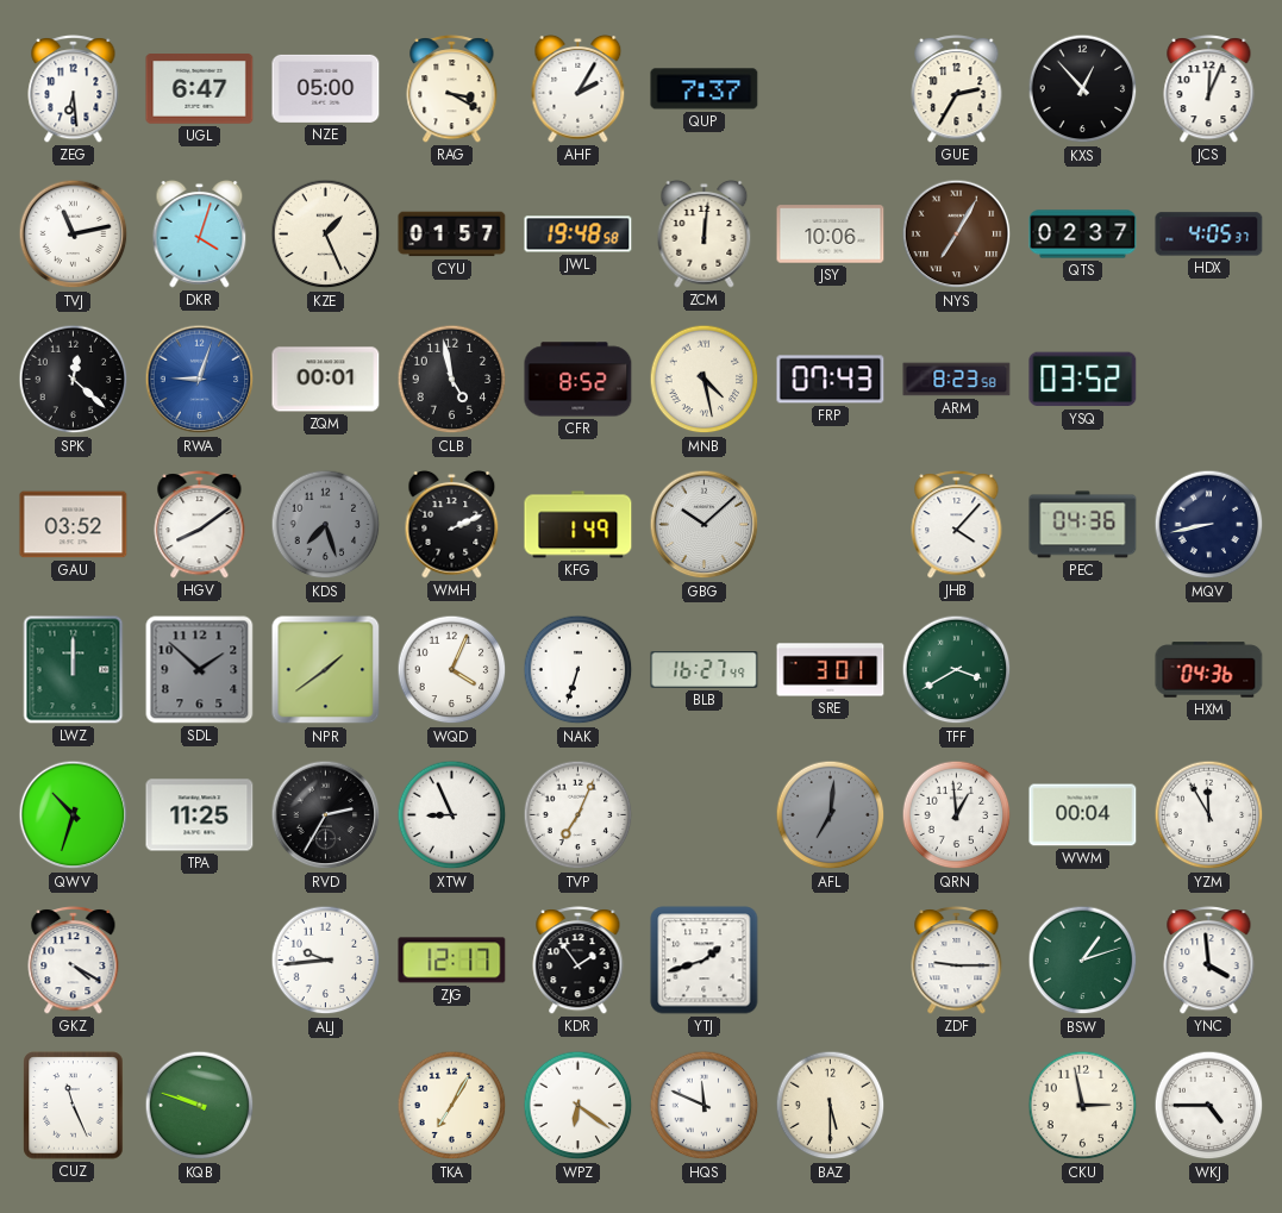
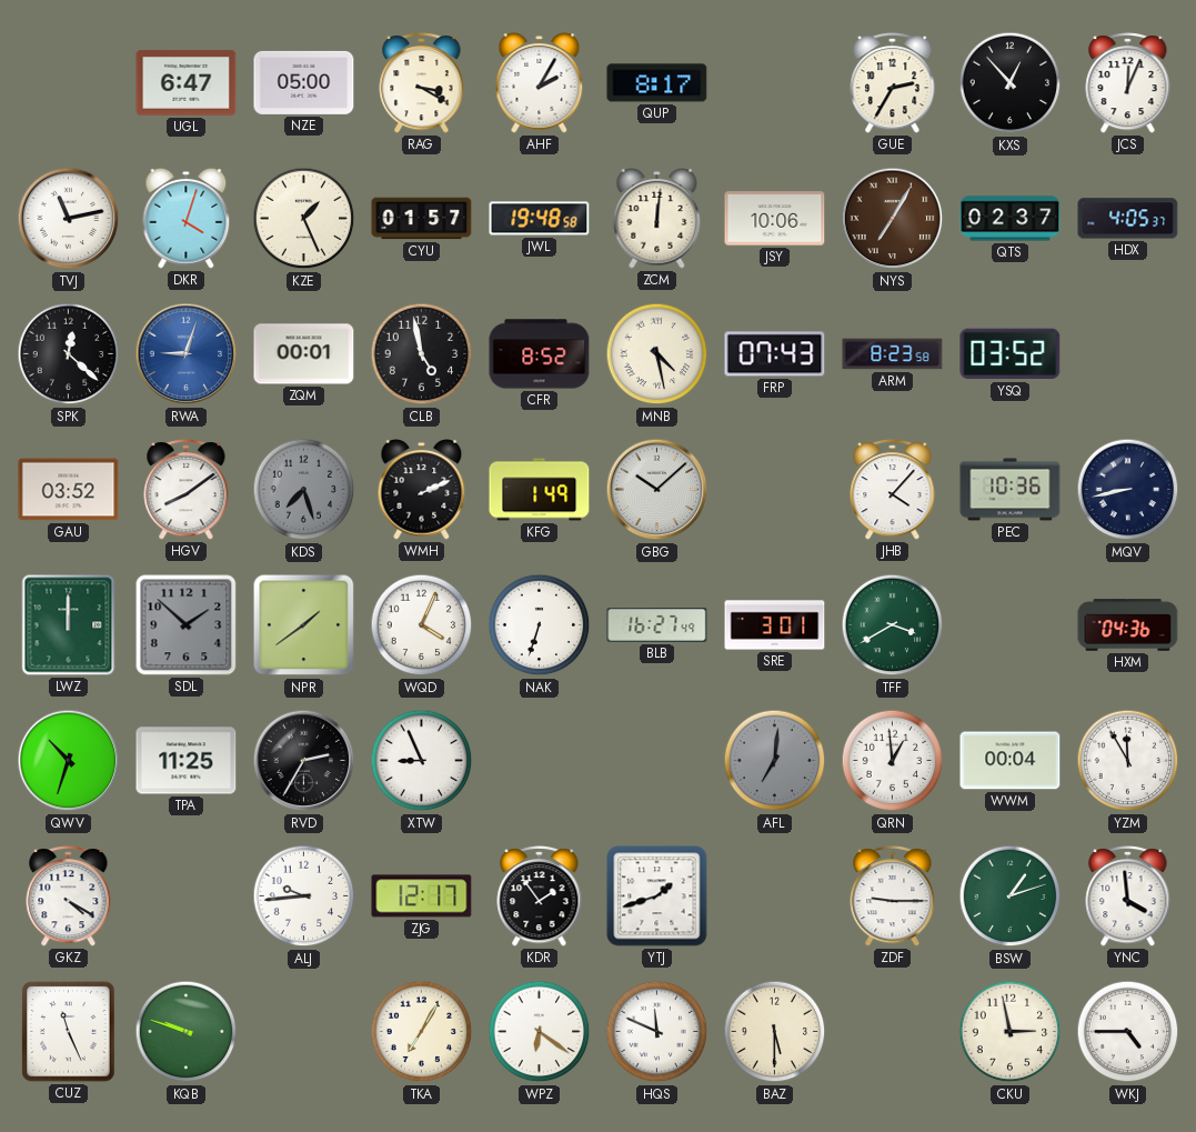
ZEG: 6:29 -> none (74, 89)
QUP: 7:37 -> 8:17 (657, 83)
PEC: 04:36 -> 10:36 (1011, 490)
TVP: 7:04 -> none (579, 815)
